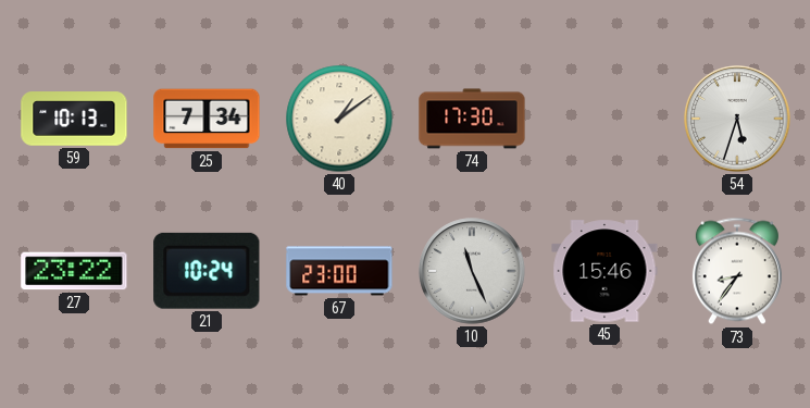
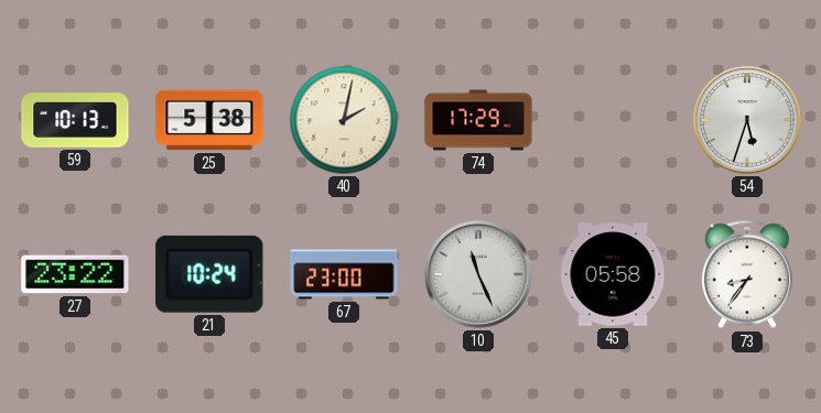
25: 7:34 -> 5:38 (209, 120)
40: 1:09 -> 2:02 (344, 120)
74: 17:30 -> 17:29 (478, 120)
45: 15:46 -> 05:58 (613, 274)
